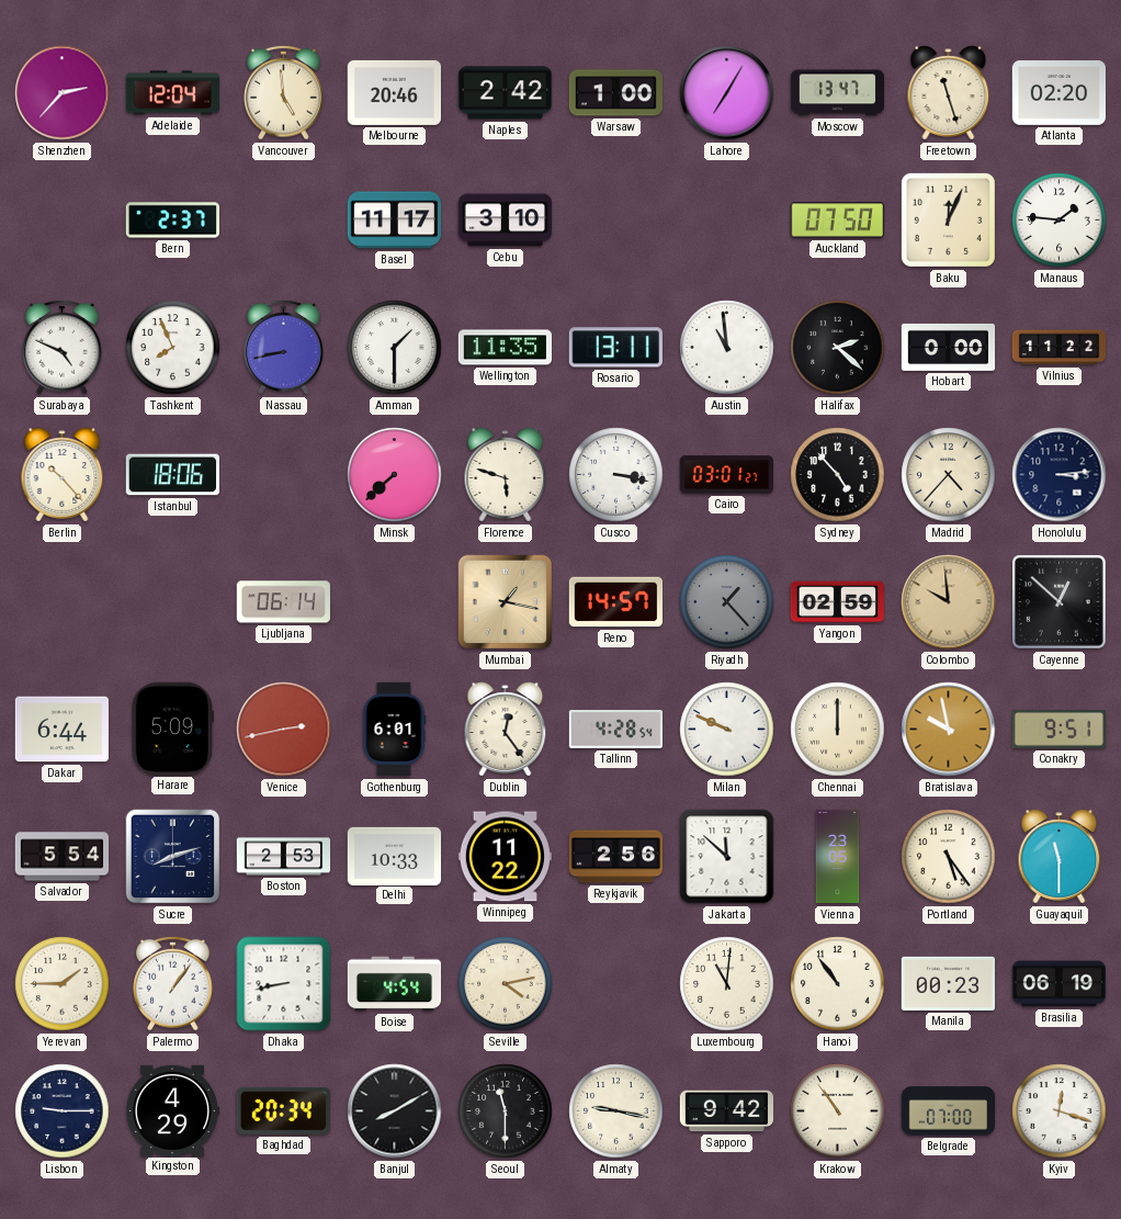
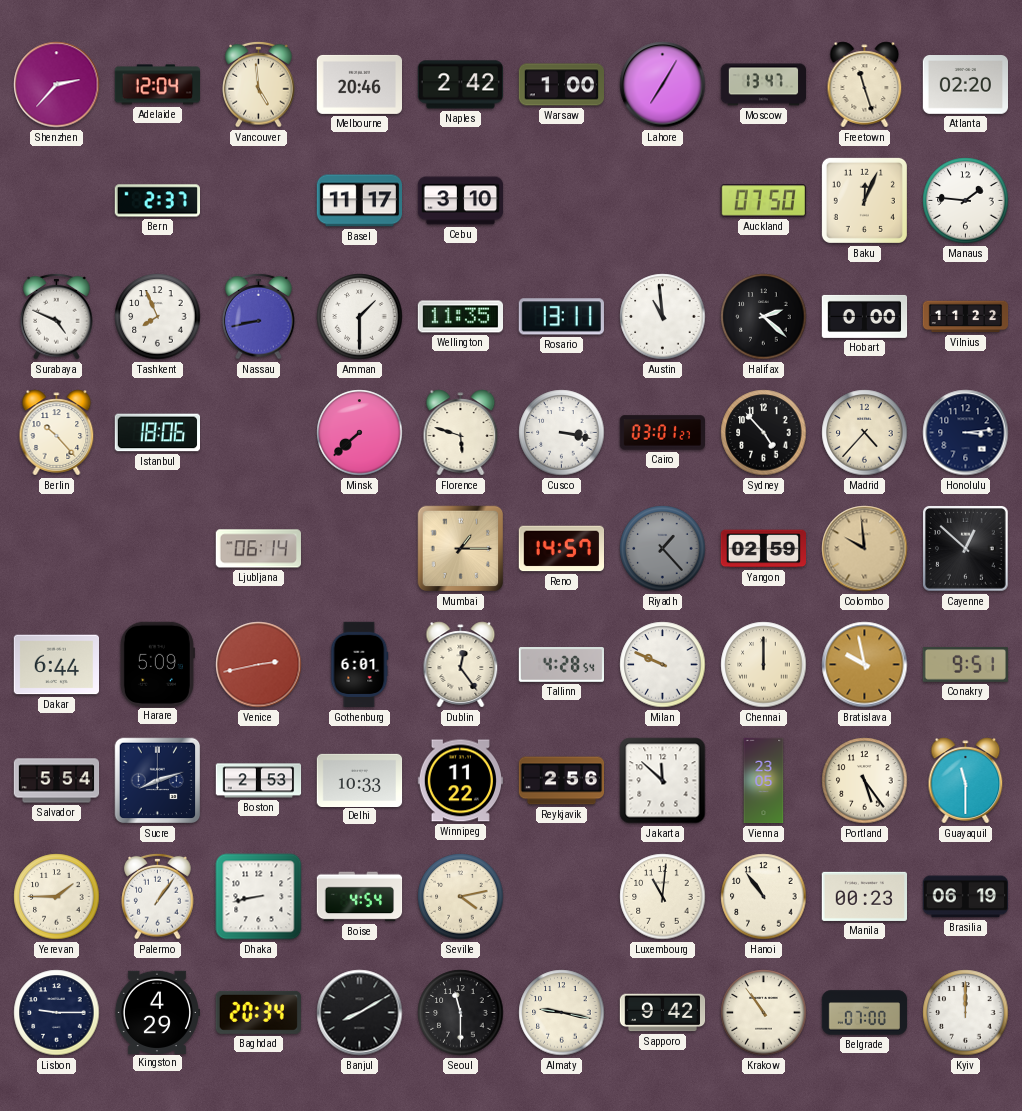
Mumbai: 1:17 -> 1:15 (461, 549)
Kyiv: 12:18 -> 12:00 (966, 1013)
